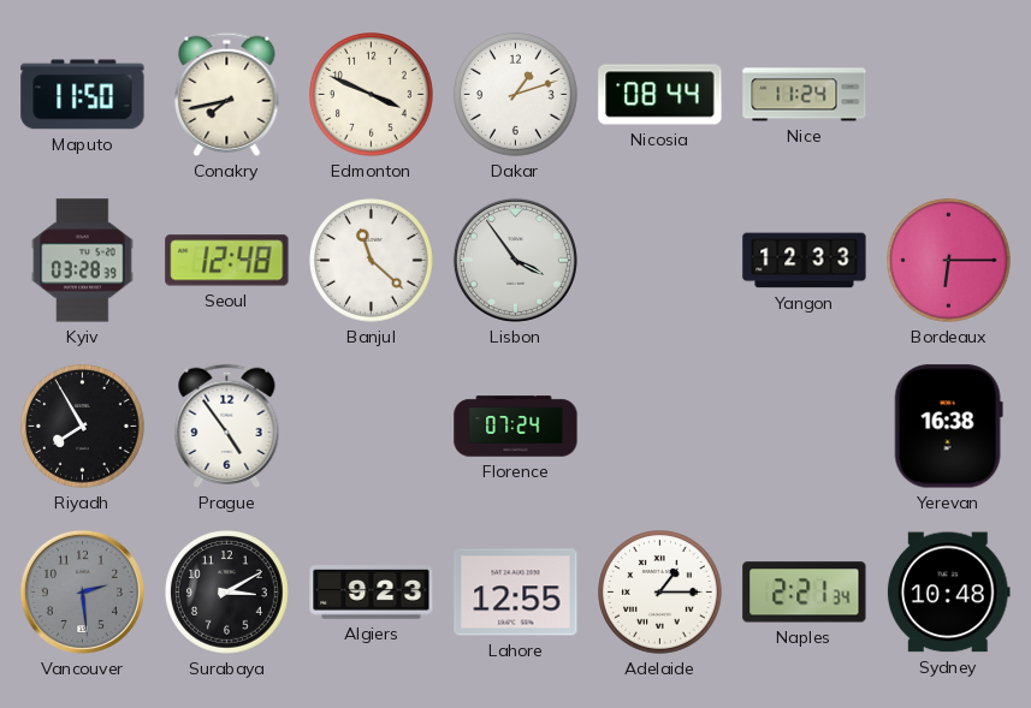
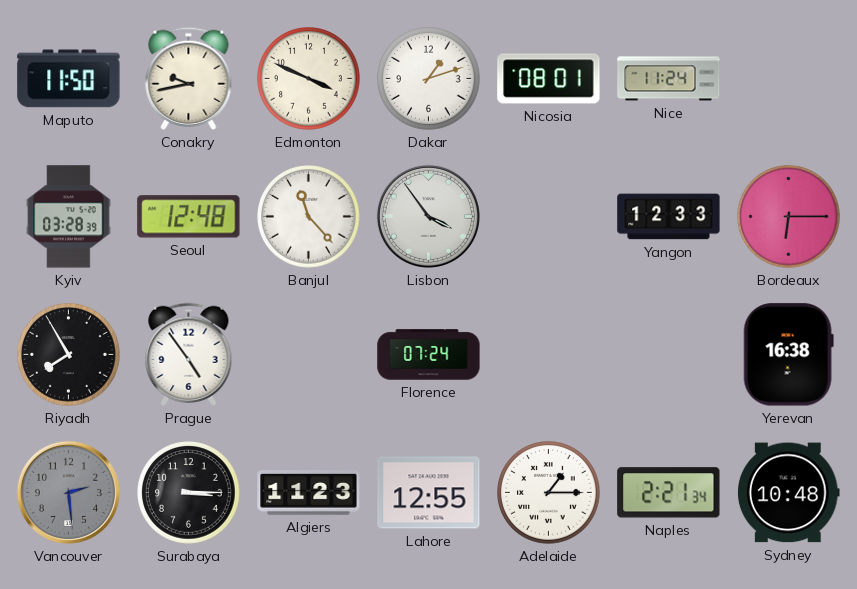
Conakry: 7:43 -> 9:43 (189, 78)
Nicosia: 08:44 -> 08:01 (549, 79)
Banjul: 11:22 -> 11:23 (309, 217)
Surabaya: 3:10 -> 3:15 (189, 493)
Algiers: 9:23 -> 11:23 (309, 493)
